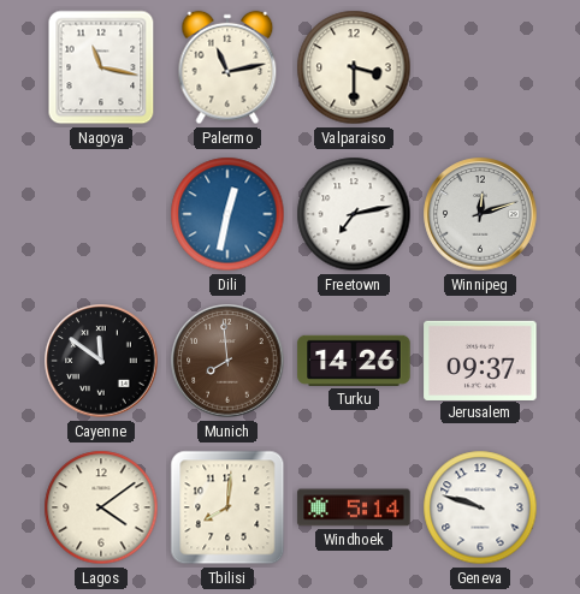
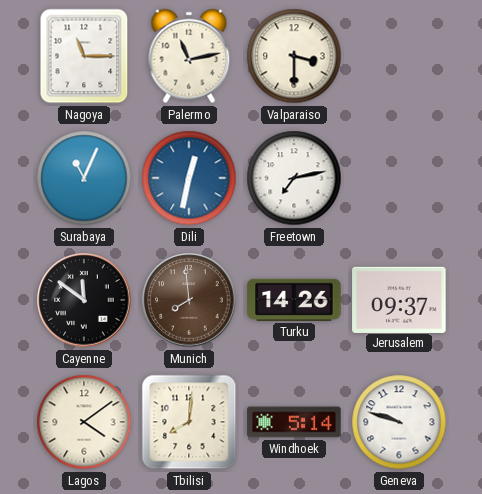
Nagoya: 11:17 -> 11:15 (84, 56)
Surabaya: none -> 11:04 (84, 178)
Winnipeg: 12:12 -> none (480, 214)
